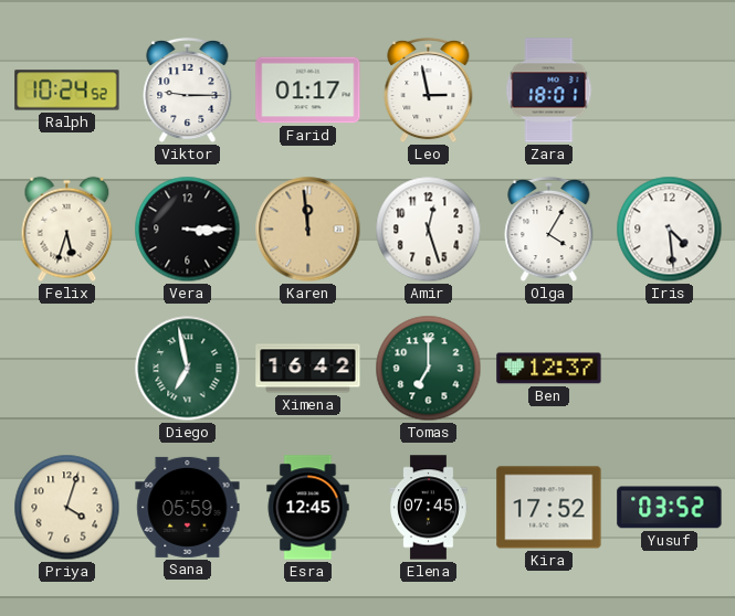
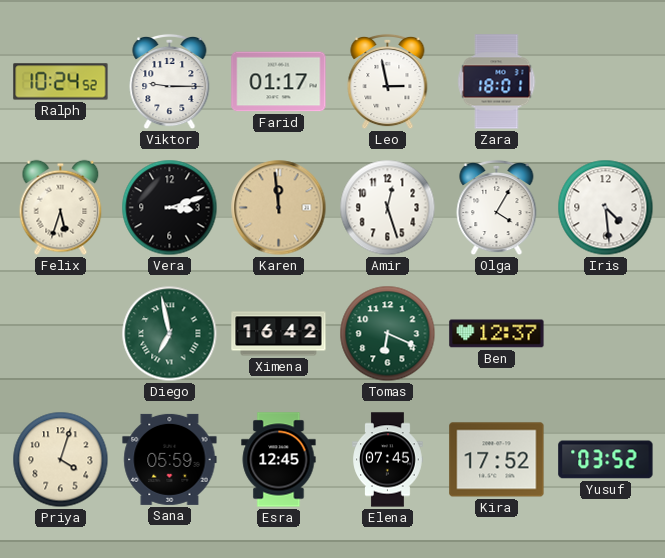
Vera: 3:15 -> 3:12 (170, 208)
Tomas: 7:00 -> 6:19 (388, 334)
